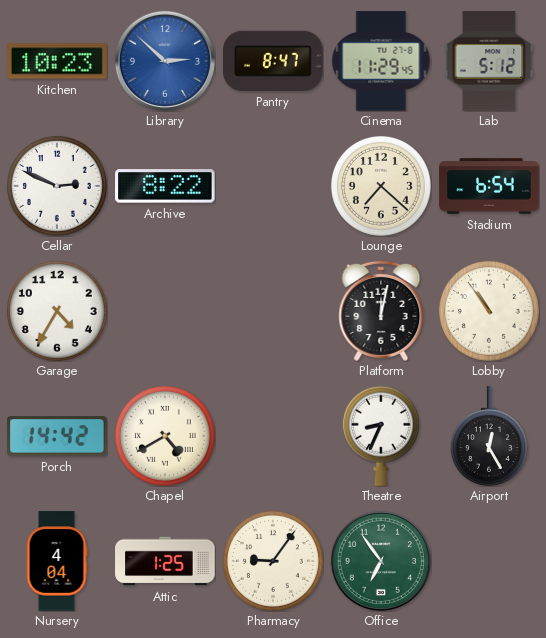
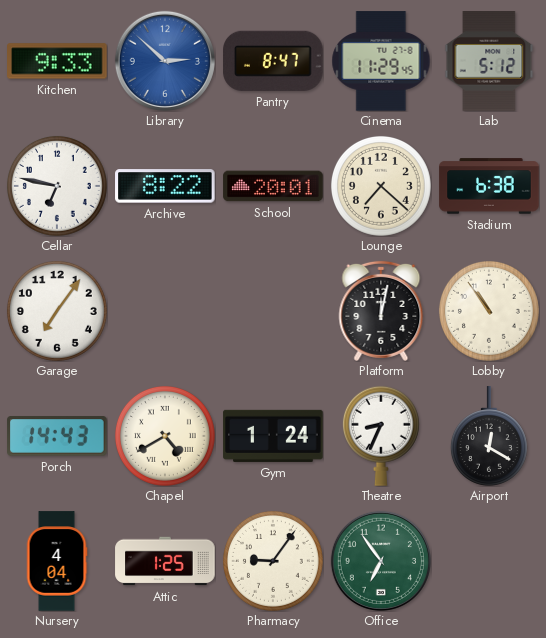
Kitchen: 10:23 -> 9:33 (57, 61)
Cellar: 2:49 -> 6:47 (57, 186)
School: none -> 20:01 (273, 186)
Stadium: 6:54 -> 6:38 (489, 186)
Garage: 4:35 -> 7:06 (57, 311)
Porch: 14:42 -> 14:43 (57, 436)
Gym: none -> 1:24 (273, 436)
Airport: 12:25 -> 12:20 (489, 436)
